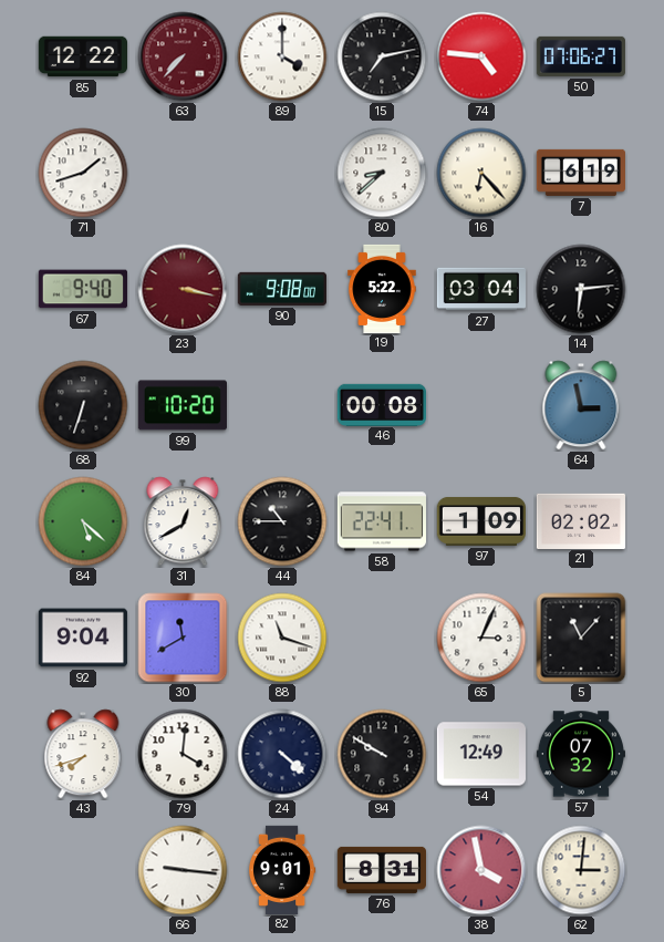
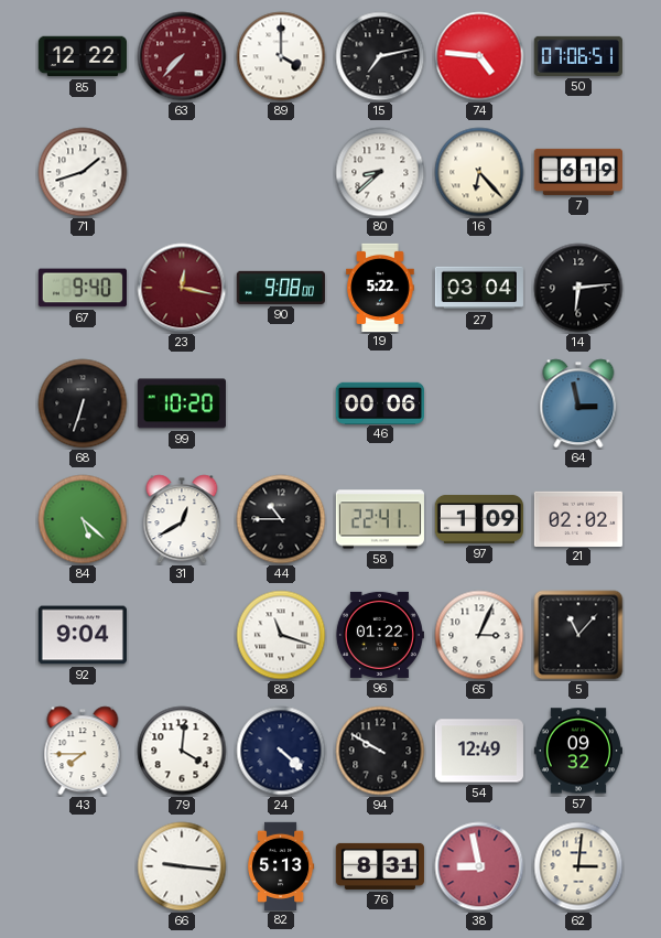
50: 07:06:27 -> 07:06:51 (577, 56)
23: 3:17 -> 12:17 (182, 288)
46: 00:08 -> 00:06 (379, 402)
30: 11:40 -> none (183, 638)
96: none -> 01:22 (379, 635)
43: 7:42 -> 7:45 (83, 751)
57: 07:32 -> 09:32 (578, 751)
82: 9:01 -> 5:13 (282, 865)
38: 3:58 -> 8:58 (479, 866)
